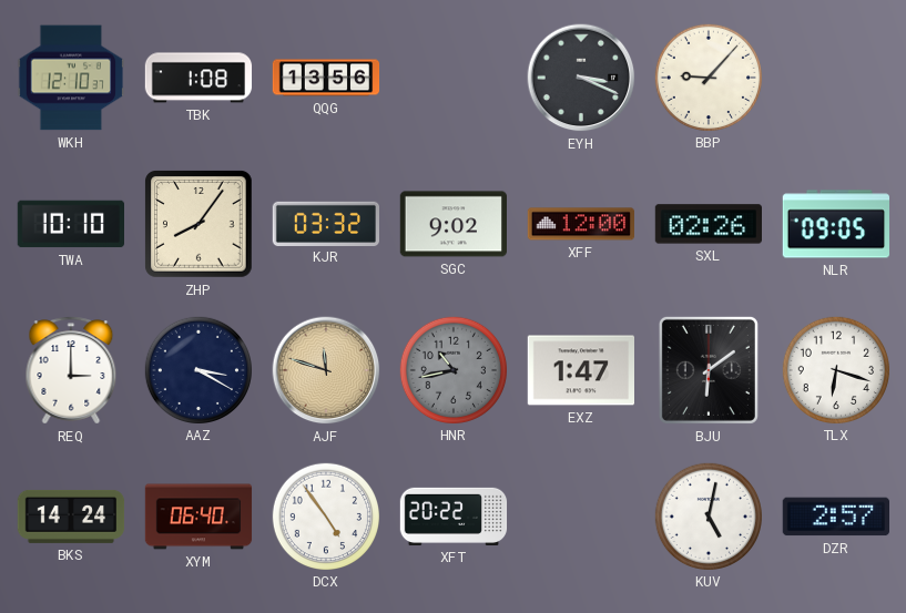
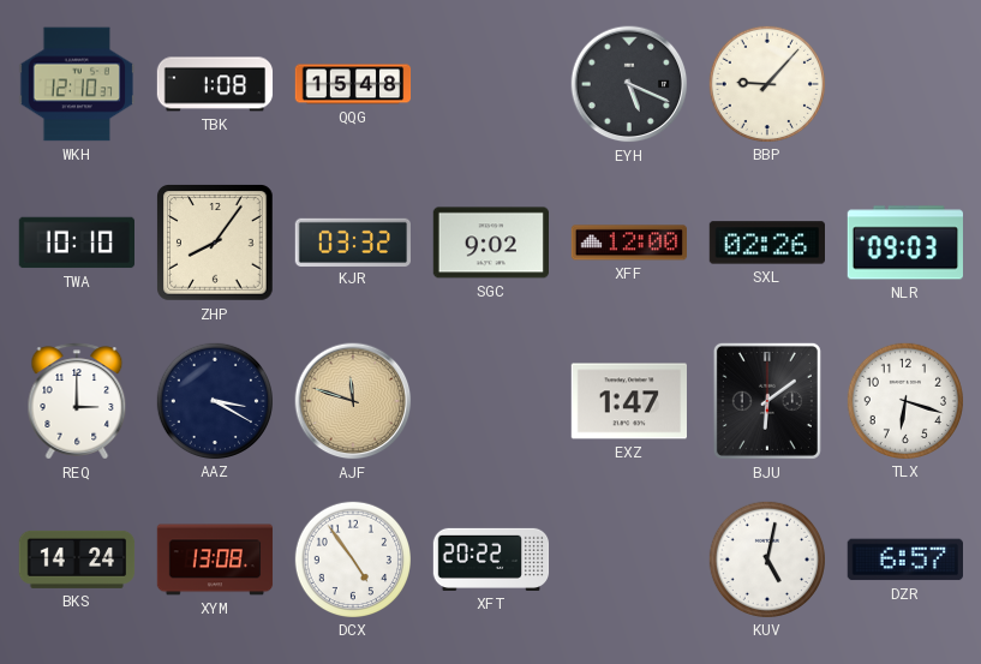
QQG: 13:56 -> 15:48 (353, 84)
EYH: 3:19 -> 5:19 (629, 84)
NLR: 09:05 -> 09:03 (904, 243)
HNR: 10:43 -> none (452, 369)
XYM: 06:40 -> 13:08 (215, 560)
DZR: 2:57 -> 6:57 (904, 560)
